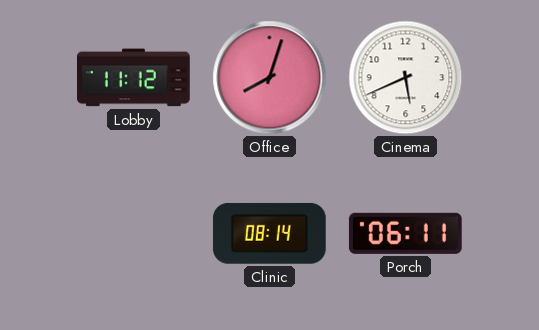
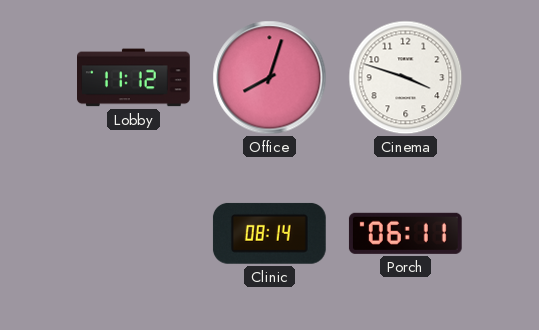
Cinema: 5:41 -> 3:48 (406, 78)
